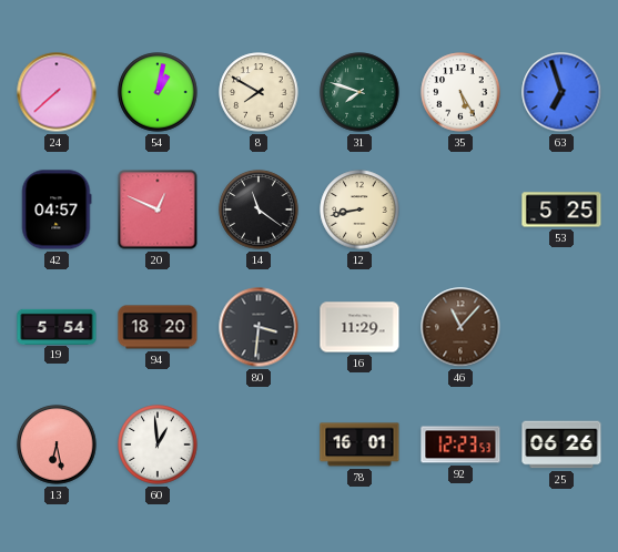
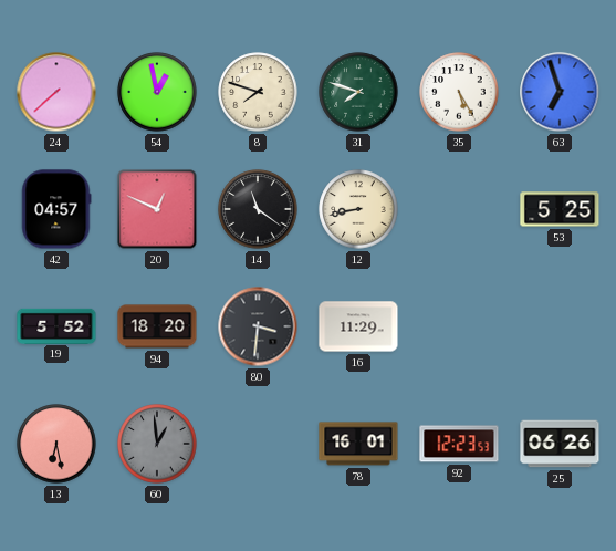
54: 1:02 -> 12:58 (157, 92)
8: 7:50 -> 7:48 (258, 92)
19: 5:54 -> 5:52 (56, 325)
46: 11:07 -> none (460, 327)
60 dial: white -> grey (157, 444)
